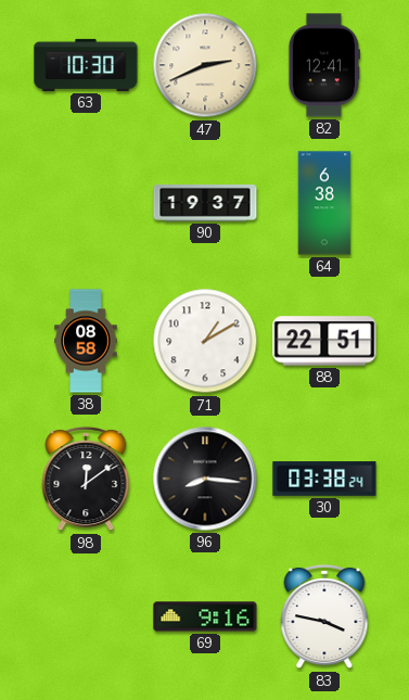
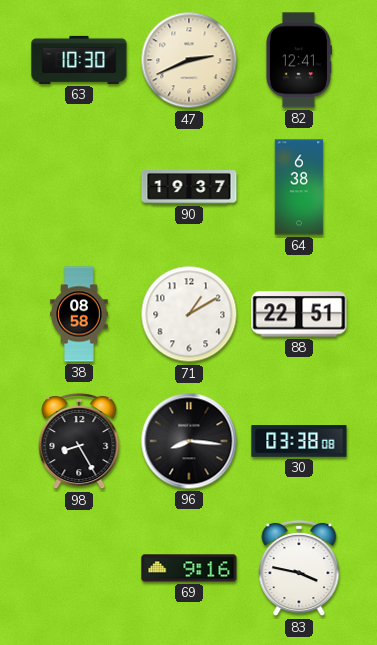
98: 12:09 -> 8:25 (79, 441)
30: 03:38:24 -> 03:38:08 (299, 441)
